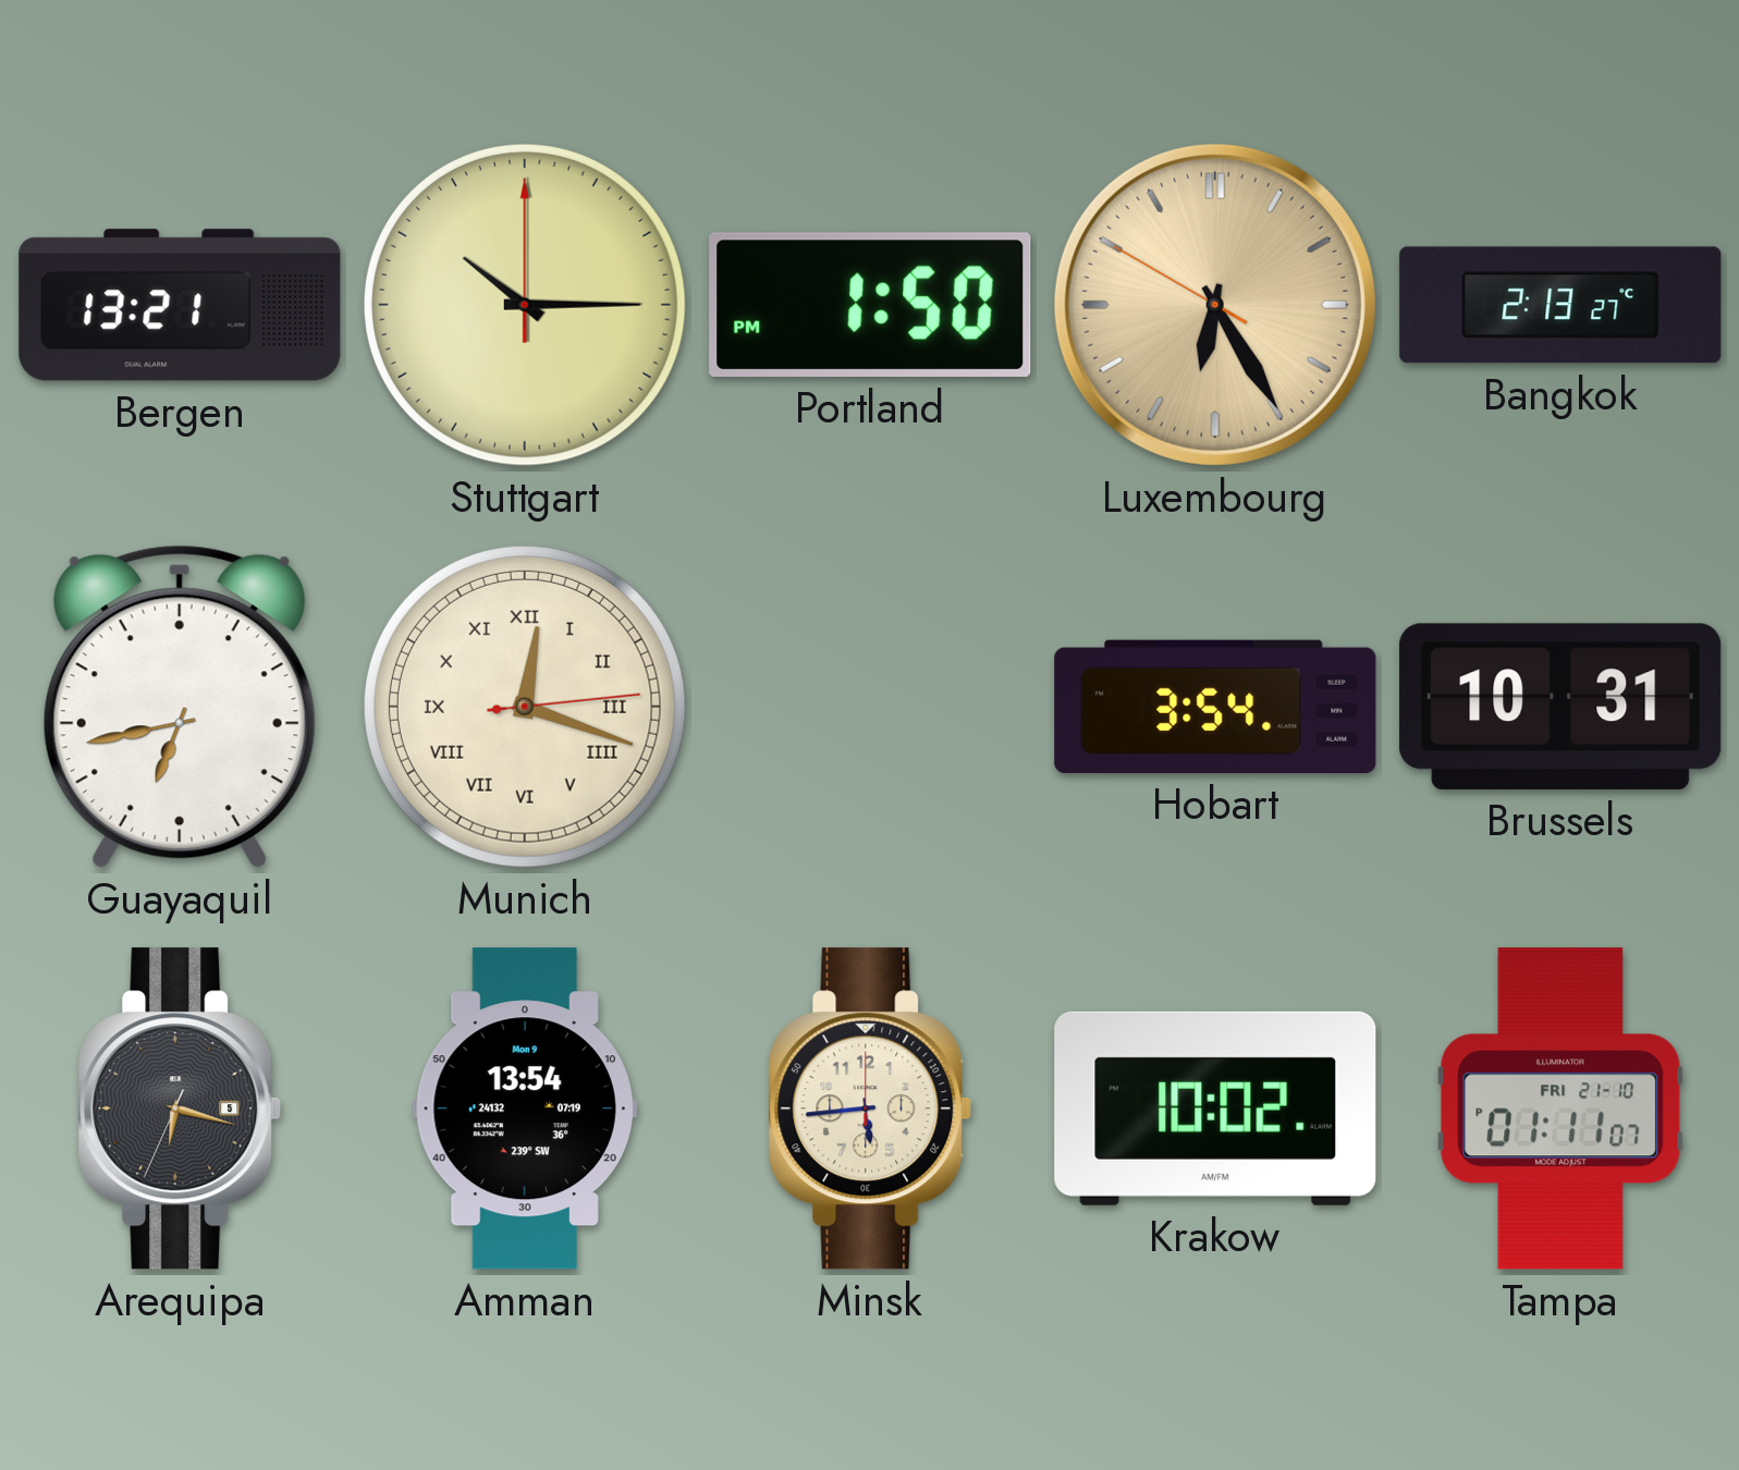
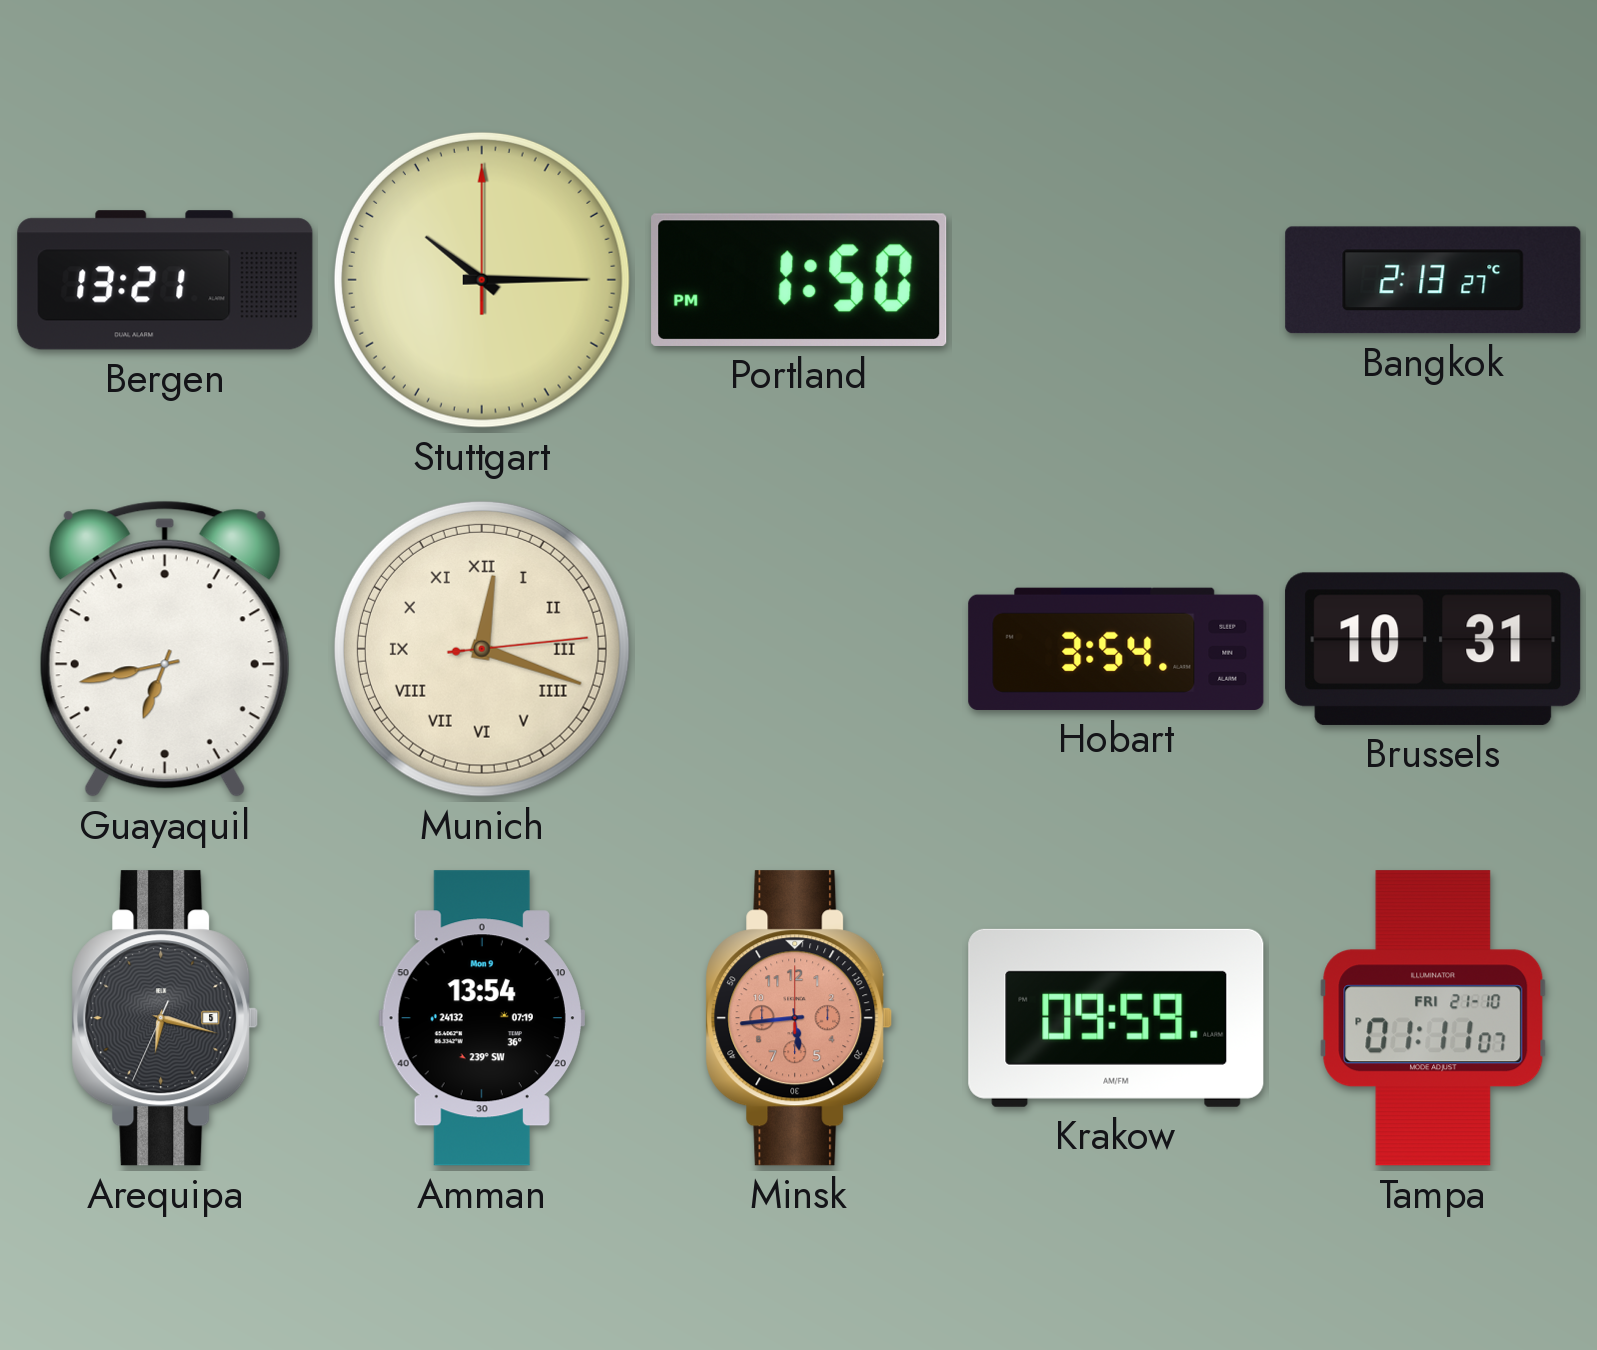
Luxembourg: 6:24 -> none (1215, 305)
Minsk dial: cream -> salmon (799, 1018)
Krakow: 10:02 -> 09:59 (1116, 1018)
